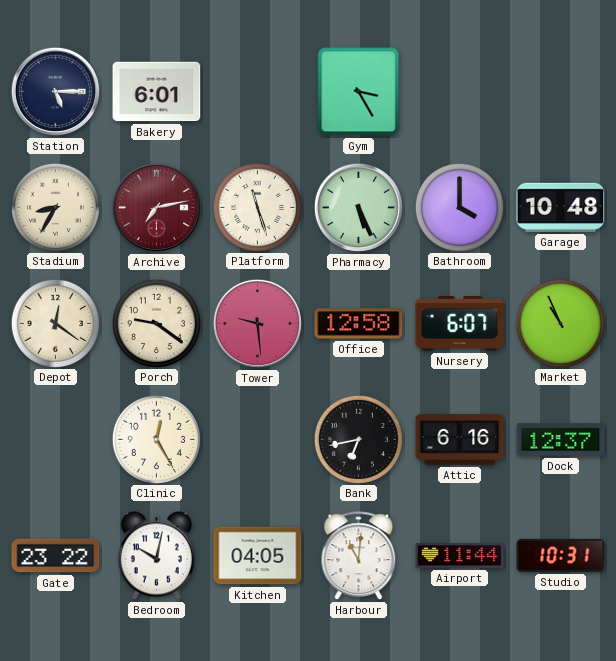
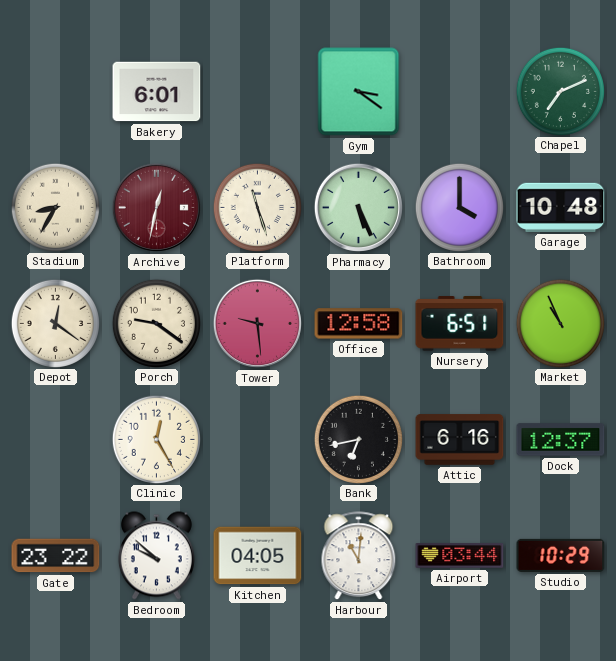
Station: 5:15 -> none (55, 91)
Gym: 3:25 -> 3:21 (359, 92)
Chapel: none -> 7:11 (560, 91)
Archive: 7:13 -> 12:32 (156, 207)
Nursery: 6:07 -> 6:51 (460, 324)
Bedroom: 10:02 -> 9:52 (156, 556)
Airport: 11:44 -> 03:44 (460, 556)
Studio: 10:31 -> 10:29 (561, 555)
